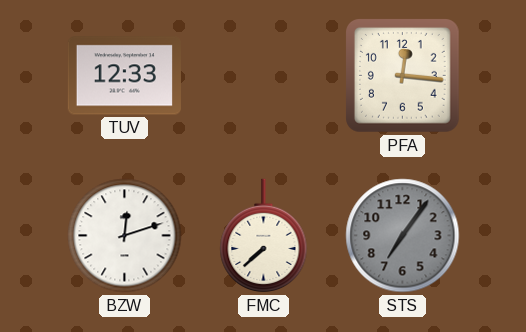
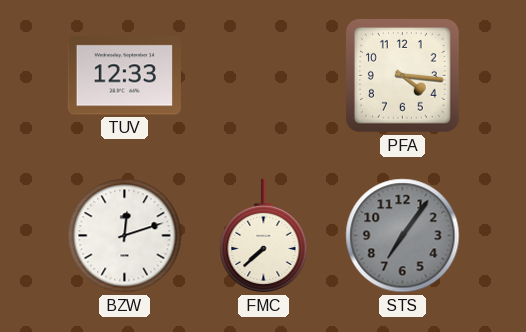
PFA: 12:16 -> 4:16 (403, 76)
